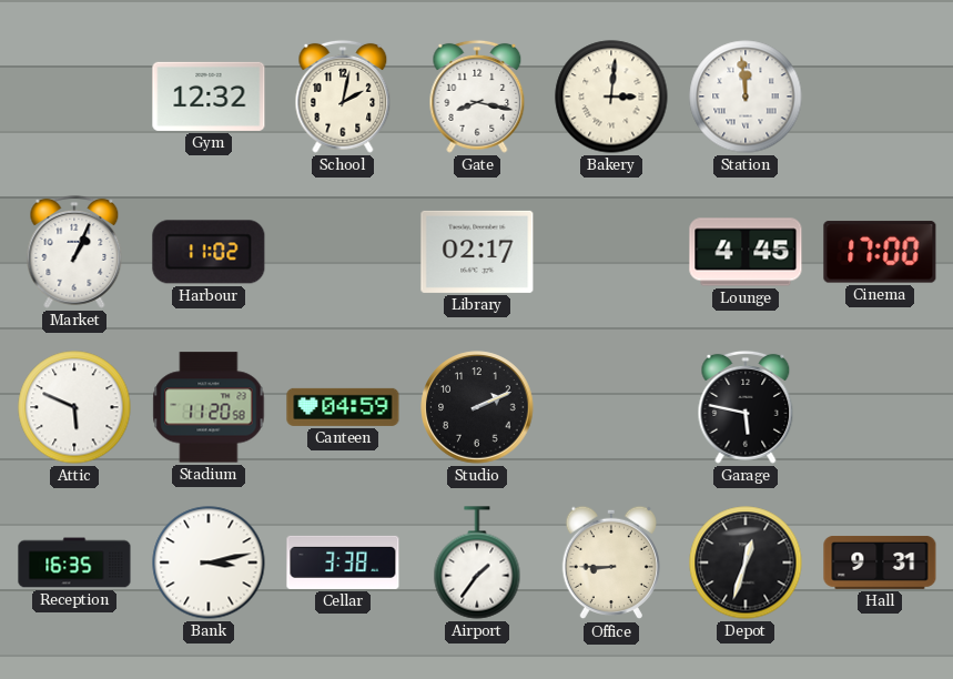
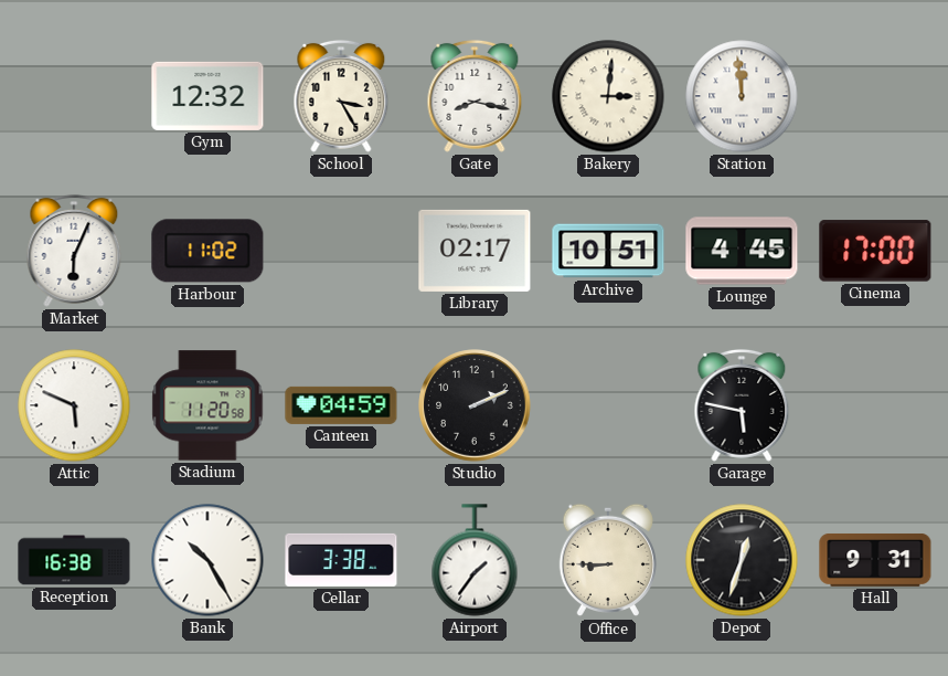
School: 2:02 -> 3:25 (341, 96)
Market: 1:04 -> 6:04 (74, 251)
Archive: none -> 10:51 (608, 251)
Reception: 16:35 -> 16:38 (74, 560)
Bank: 3:13 -> 10:25 (207, 560)
